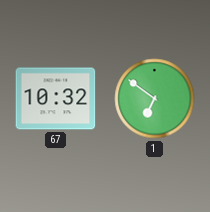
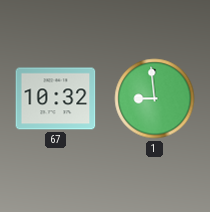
1: 6:51 -> 8:59 (155, 99)
